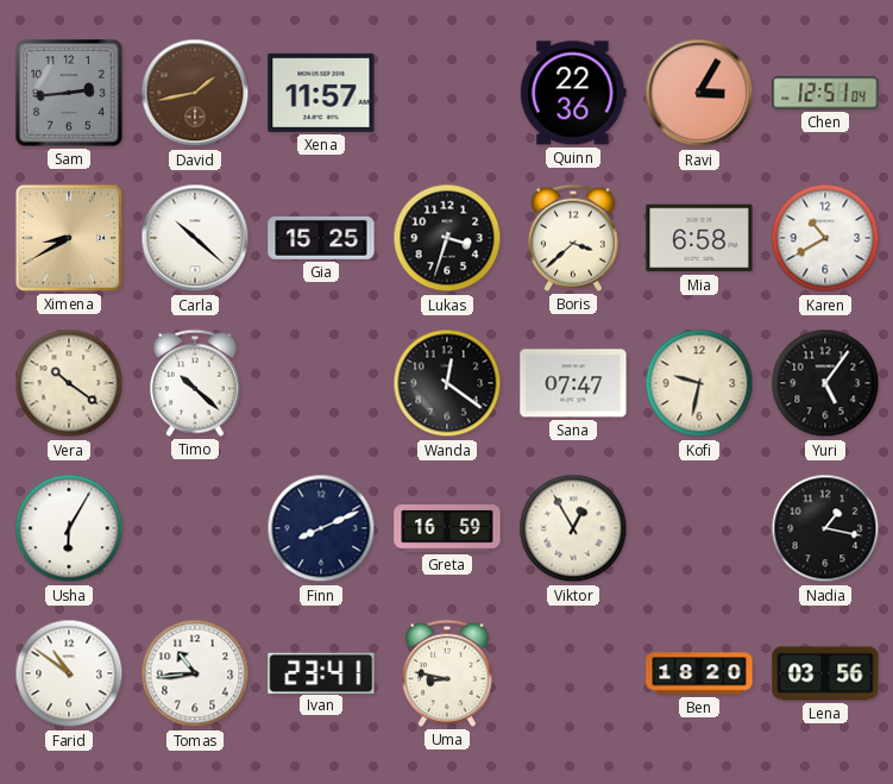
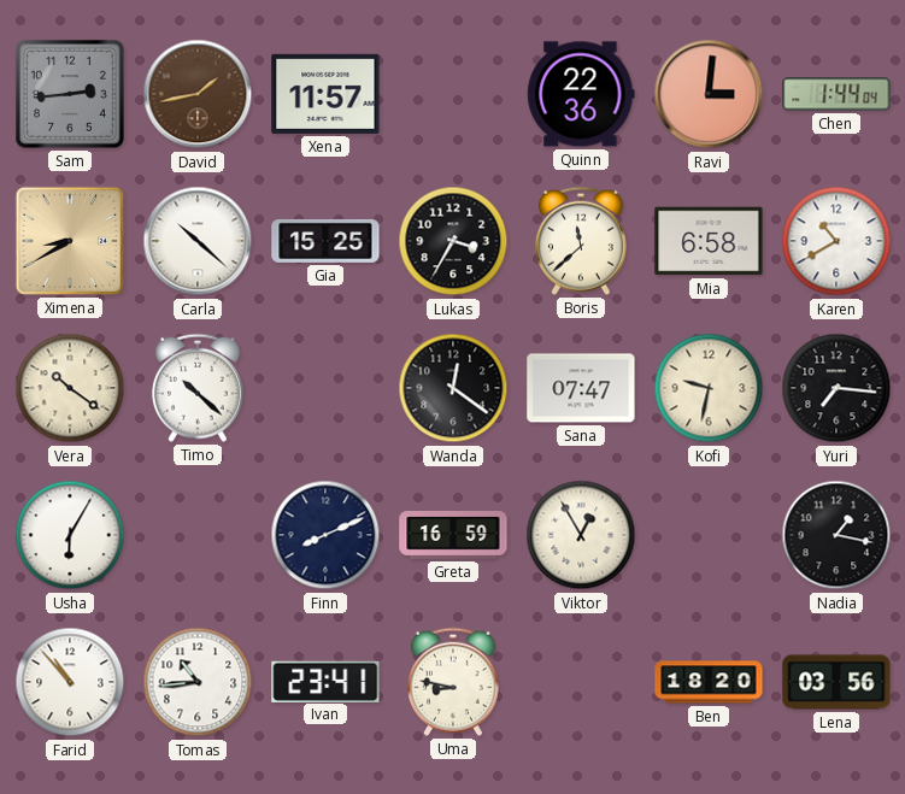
Ravi: 3:05 -> 3:01 (709, 94)
Chen: 12:51 -> 1:44 (836, 94)
Lukas: 3:33 -> 3:35 (453, 241)
Boris: 3:38 -> 11:38 (581, 241)
Yuri: 5:06 -> 7:16 (836, 388)
Farid: 10:51 -> 10:53 (70, 682)
